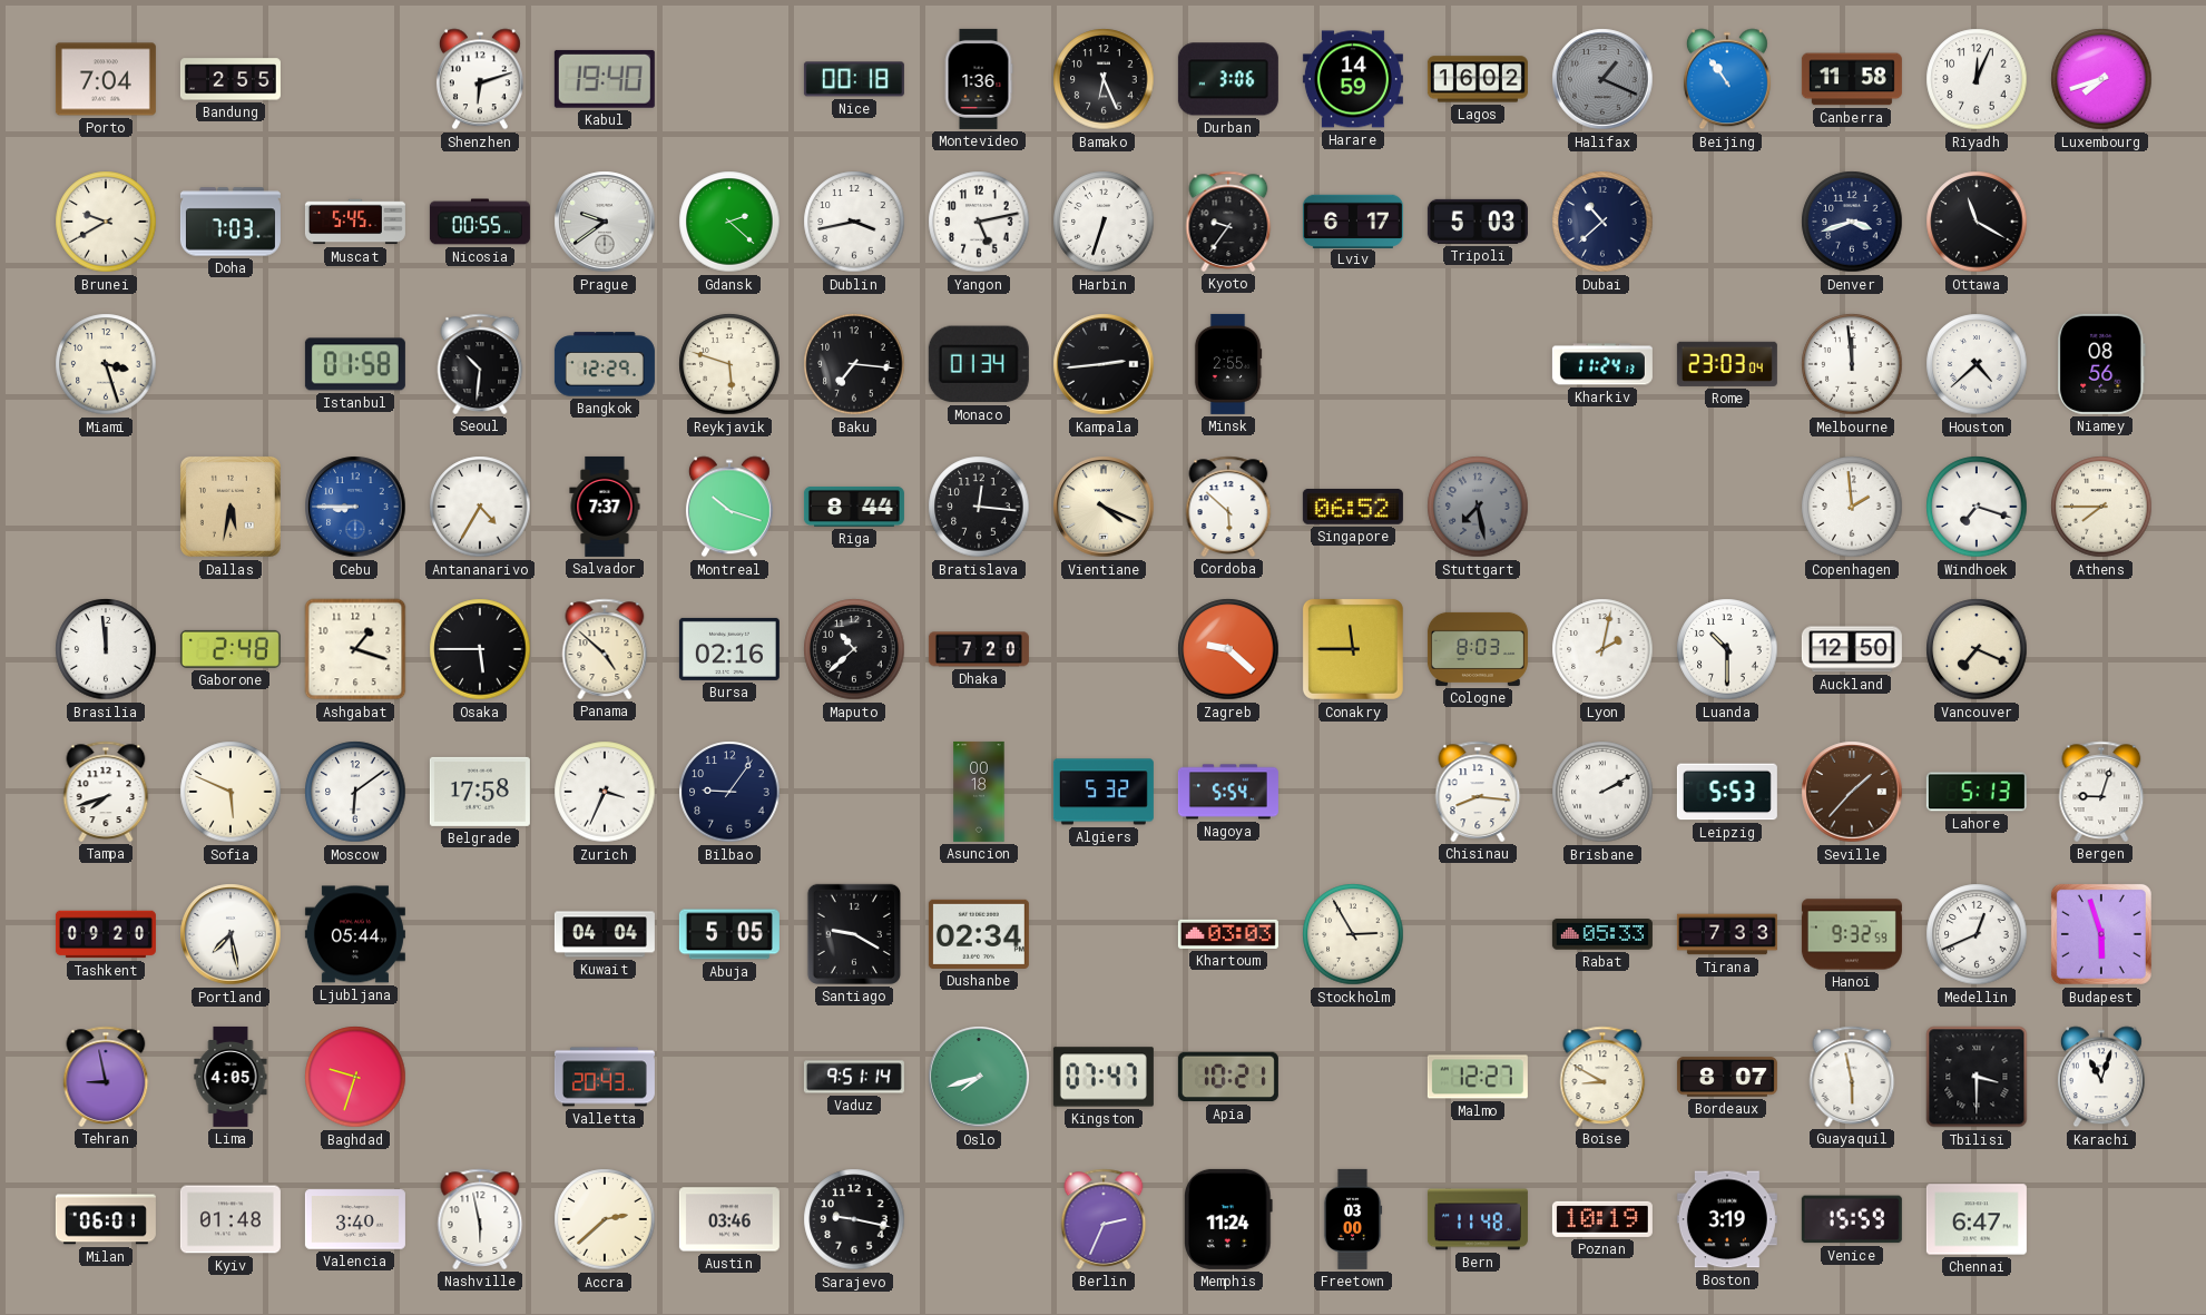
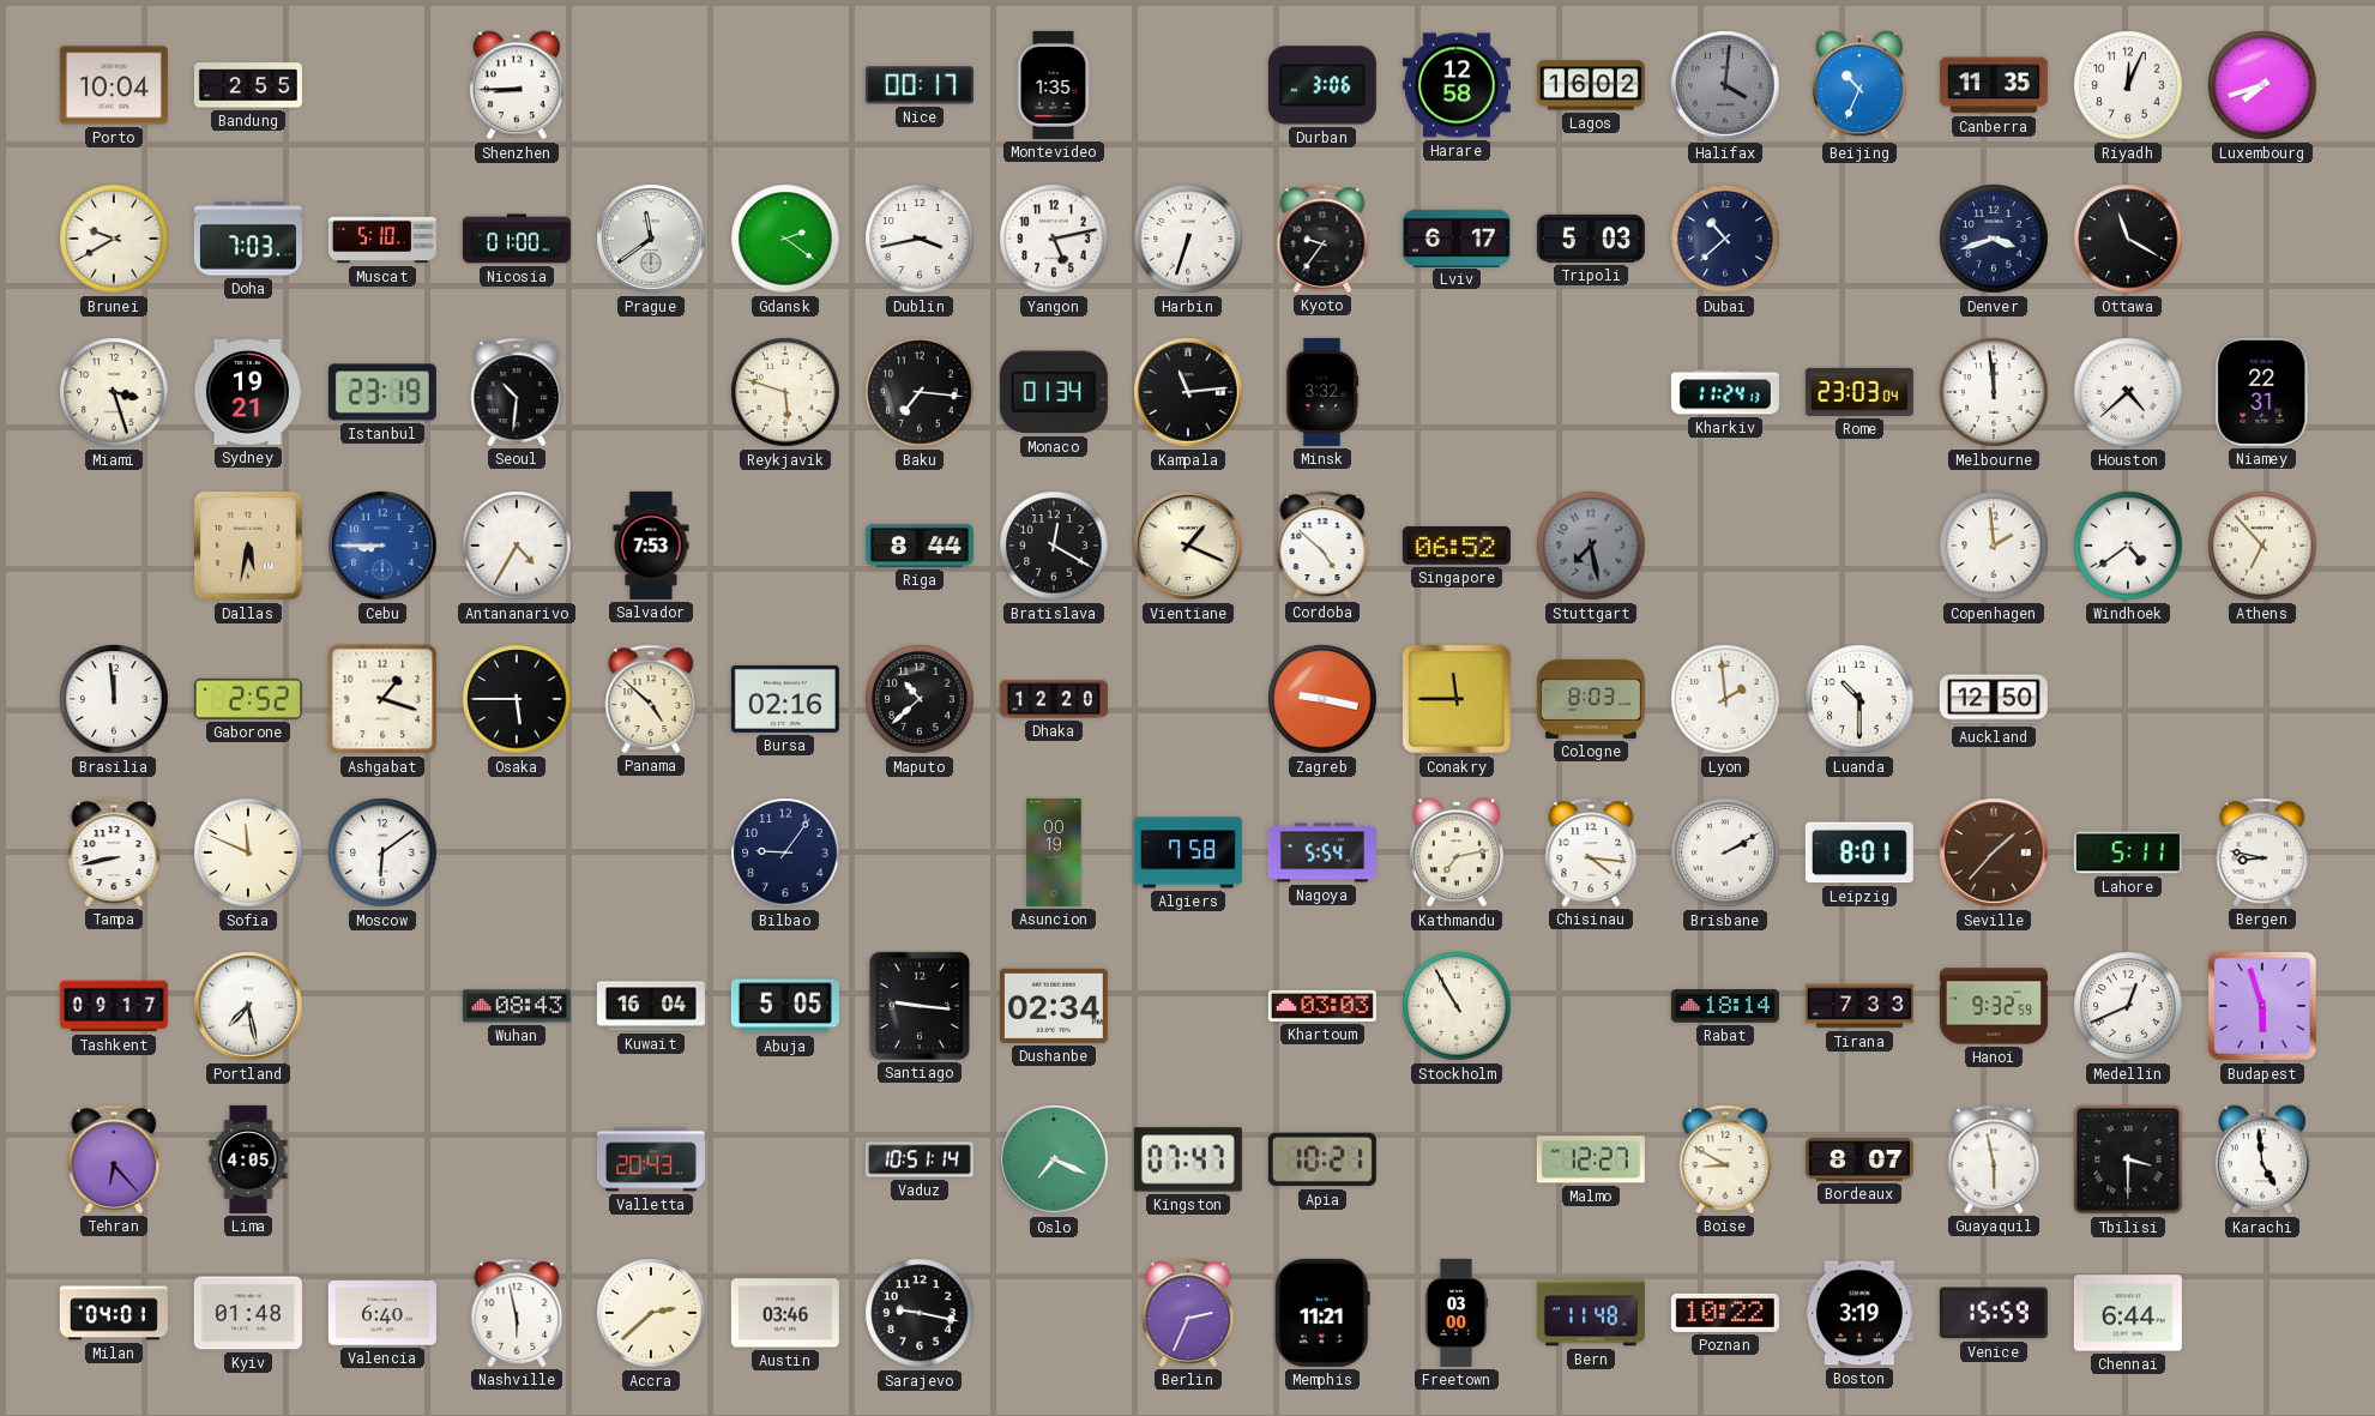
Porto: 7:04 -> 10:04 (114, 85)
Shenzhen: 6:12 -> 8:45 (517, 85)
Kabul: 19:40 -> none (605, 79)
Nice: 00:18 -> 00:17 (920, 85)
Montevideo: 1:36 -> 1:35 (1054, 85)
Bamako: 6:26 -> none (1104, 79)
Harare: 14:59 -> 12:58 (1457, 85)
Halifax: 1:19 -> 4:01 (1725, 85)
Beijing: 10:54 -> 10:34 (1859, 85)
Canberra: 11:58 -> 11:35 (1994, 85)
Muscat: 5:45 -> 5:10 (382, 239)
Nicosia: 00:55 -> 01:00 (517, 239)
Prague: 9:39 -> 11:39 (651, 239)
Gdansk: 2:22 -> 2:21 (785, 239)
Sydney: none -> 19:21 (247, 392)
Istanbul: 01:58 -> 23:19 (382, 392)
Bangkok: 12:29 -> none (605, 364)
Kampala: 2:44 -> 11:14 (1188, 392)
Minsk: 2:55 -> 3:32 (1322, 392)
Niamey: 08:56 -> 22:31 (2262, 392)
Salvador: 7:37 -> 7:53 (651, 546)
Montreal: 10:18 -> none (729, 507)
Bratislava: 12:16 -> 12:20 (1054, 546)
Vientiane: 4:19 -> 1:19 (1188, 546)
Cordoba: 5:52 -> 4:52 (1322, 546)
Windhoek: 7:18 -> 4:39 (2128, 546)
Athens: 7:45 -> 6:53 (2262, 546)
Gaborone: 2:48 -> 2:52 (248, 699)
Dhaka: 7:20 -> 12:20 (1054, 699)
Zagreb: 9:22 -> 9:17 (1322, 699)
Lyon: 2:02 -> 1:59 (1725, 699)
Vancouver: 7:19 -> none (1977, 649)
Tampa: 7:42 -> 8:43 (114, 852)
Sofia: 5:49 -> 11:49 (248, 852)
Belgrade: 17:58 -> none (480, 792)
Zurich: 3:34 -> none (605, 792)
Asuncion: 00:18 -> 00:19 (1054, 852)
Algiers: 5:32 -> 7:58 (1188, 852)
Kathmandu: none -> 7:13 (1457, 852)
Chisinau: 8:16 -> 4:16 (1591, 852)
Leipzig: 5:53 -> 8:01 (1859, 852)
Lahore: 5:13 -> 5:11 (2128, 852)
Bergen: 9:03 -> 8:47 (2262, 852)
Tashkent: 09:20 -> 09:17 (114, 1006)
Ljubljana: 05:44 -> none (355, 934)
Wuhan: none -> 08:43 (517, 1006)
Kuwait: 04:04 -> 16:04 (651, 1006)
Santiago: 9:20 -> 9:16 (920, 1006)
Stockholm: 2:55 -> 10:55 (1457, 1006)
Rabat: 05:33 -> 18:14 (1725, 1006)
Tehran: 8:58 -> 6:23 (114, 1159)
Baghdad: 9:33 -> none (355, 1077)
Vaduz: 9:51 -> 10:51 (920, 1159)
Oslo: 7:42 -> 7:19 (1054, 1159)
Karachi: 11:03 -> 4:59 (2262, 1159)
Milan: 06:01 -> 04:01 (114, 1313)
Valencia: 3:40 -> 6:40 (382, 1313)
Memphis: 11:24 -> 11:21 (1322, 1313)
Poznan: 10:19 -> 10:22 (1725, 1313)
Chennai: 6:47 -> 6:44 (2128, 1313)
